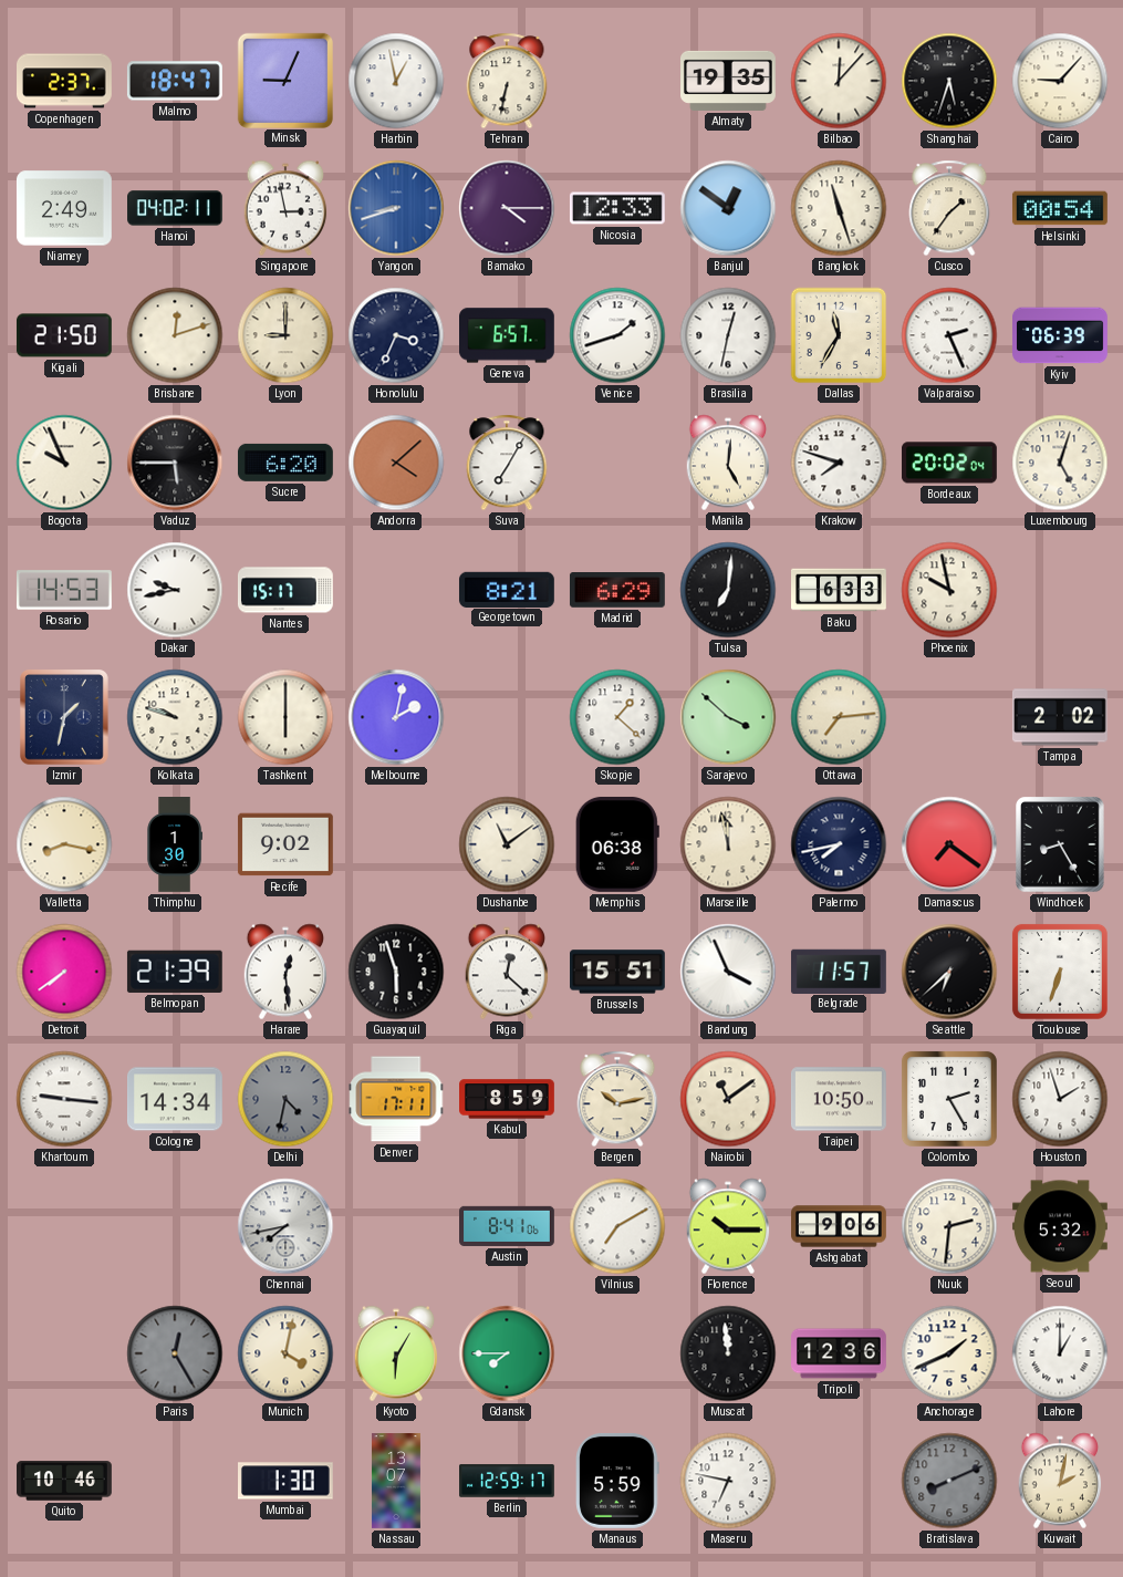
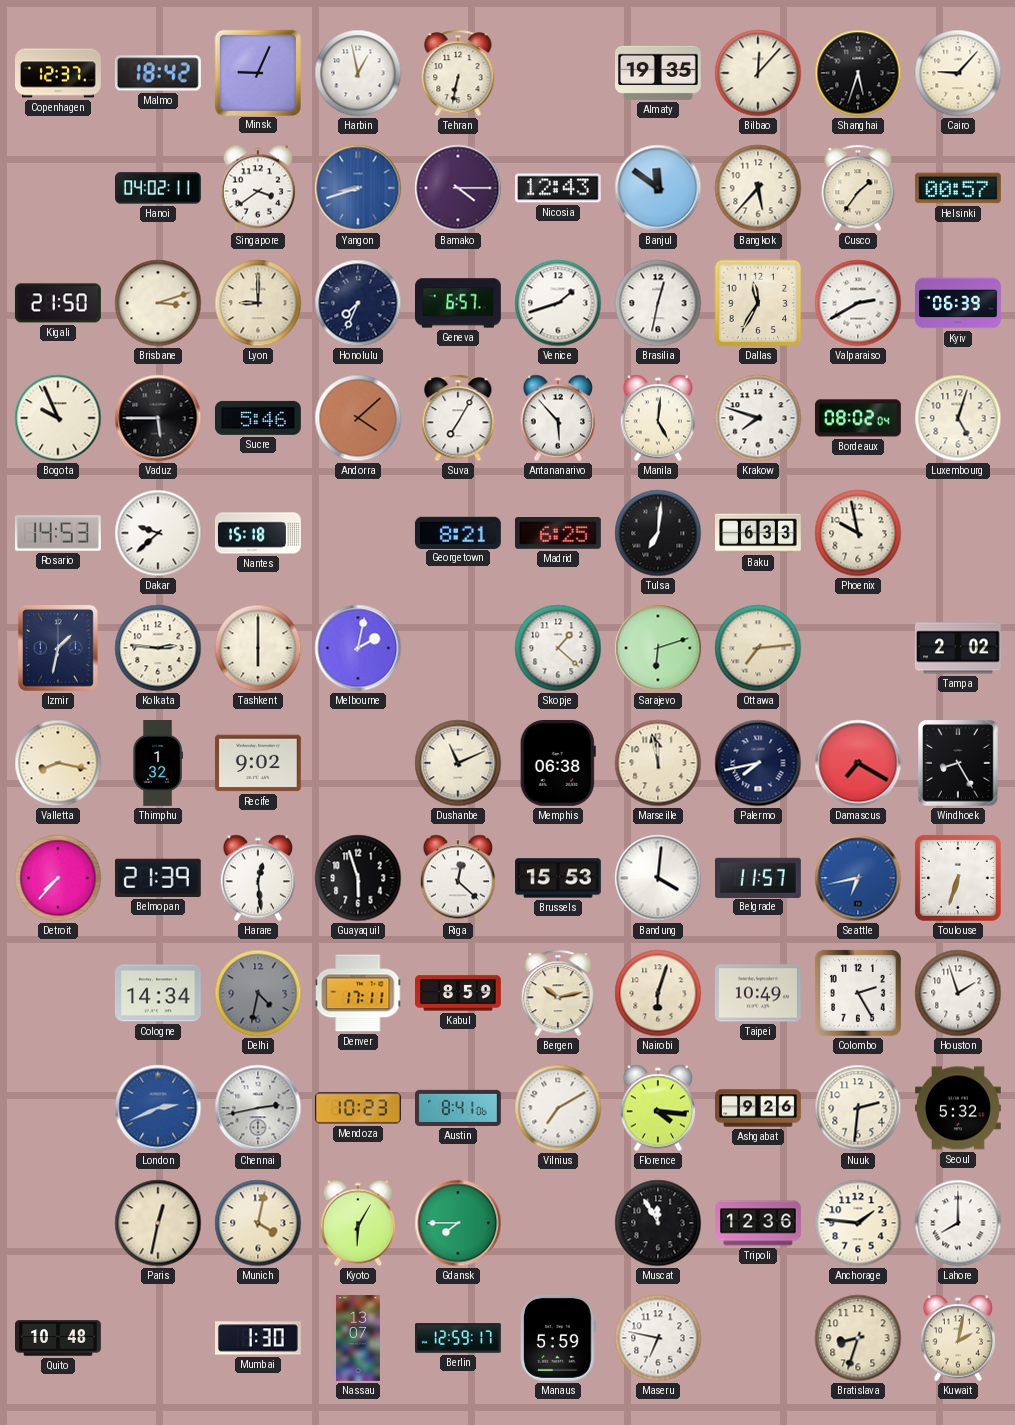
Copenhagen: 2:37 -> 12:37 (59, 73)
Malmo: 18:47 -> 18:42 (158, 73)
Niamey: 2:49 -> none (64, 208)
Singapore: 2:58 -> 3:39 (258, 188)
Nicosia: 12:33 -> 12:43 (558, 188)
Banjul: 12:51 -> 11:51 (658, 188)
Bangkok: 11:27 -> 5:37 (758, 188)
Helsinki: 00:54 -> 00:57 (958, 188)
Brisbane: 12:12 -> 3:12 (158, 303)
Honolulu: 3:34 -> 7:34 (358, 303)
Valparaiso: 2:26 -> 2:40 (858, 303)
Sucre: 6:20 -> 5:46 (258, 418)
Antananarivo: none -> 5:53 (558, 418)
Bordeaux: 20:02 -> 08:02 (858, 418)
Dakar: 9:43 -> 9:38 (158, 533)
Nantes: 15:17 -> 15:18 (258, 533)
Madrid: 6:29 -> 6:25 (558, 534)
Kolkata: 9:48 -> 2:46 (158, 648)
Sarajevo: 3:52 -> 6:12 (658, 648)
Thimphu: 1:30 -> 1:32 (158, 764)
Dushanbe: 11:09 -> 11:11 (458, 763)
Damascus: 7:21 -> 7:20 (858, 763)
Detroit: 7:39 -> 7:37 (58, 878)
Brussels: 15:51 -> 15:53 (559, 878)
Bandung: 3:56 -> 4:01 (658, 878)
Seattle: 6:38 -> 6:43 (858, 878)
Seattle dial: black -> blue (858, 878)
Khartoum: 9:16 -> none (64, 1099)
Nairobi: 11:09 -> 6:03 (658, 993)
Taipei: 10:50 -> 10:49 (758, 993)
London: none -> 2:41 (158, 1108)
Chennai: 7:43 -> 2:43 (258, 1108)
Mendoza: none -> 10:23 (359, 1108)
Florence: 10:15 -> 4:16 (658, 1108)
Ashgabat: 9:06 -> 9:26 (758, 1108)
Paris: 12:25 -> 12:32 (158, 1223)
Paris dial: grey -> cream (158, 1223)
Muscat: 11:59 -> 11:55 (658, 1223)
Anchorage: 1:41 -> 1:46 (858, 1223)
Lahore: 1:00 -> 8:00 (958, 1223)
Quito: 10:46 -> 10:48 (59, 1338)
Bratislava: 8:11 -> 8:33 (858, 1338)
Bratislava dial: grey -> cream (858, 1338)
